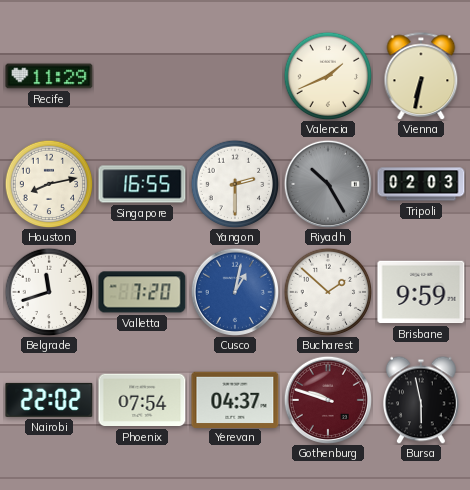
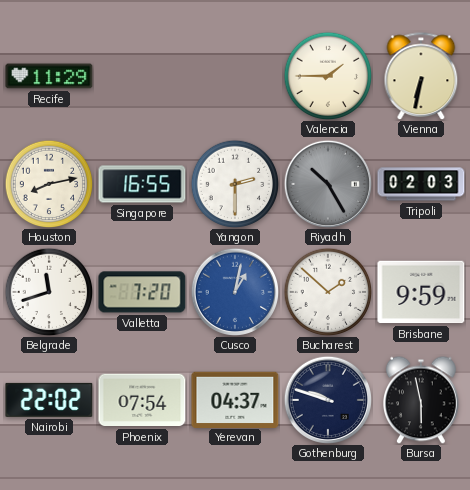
Valencia: 1:41 -> 1:45 (328, 76)
Gothenburg dial: burgundy -> navy (327, 399)
